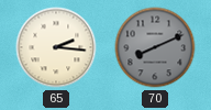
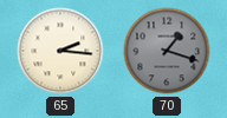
70: 8:11 -> 1:18 (167, 51)
